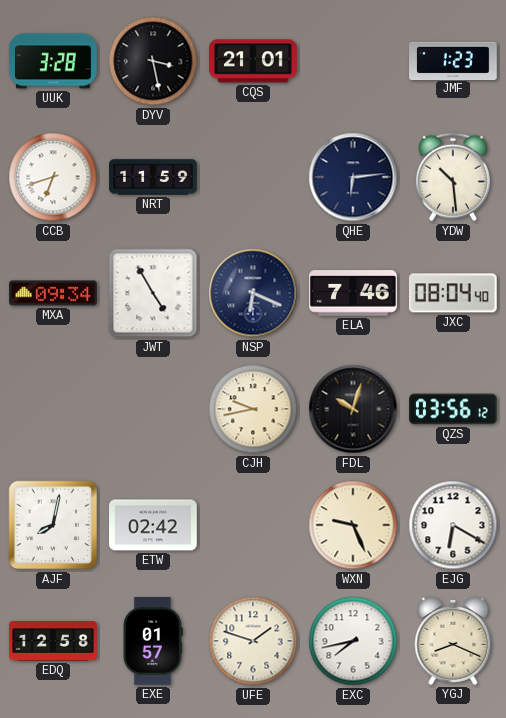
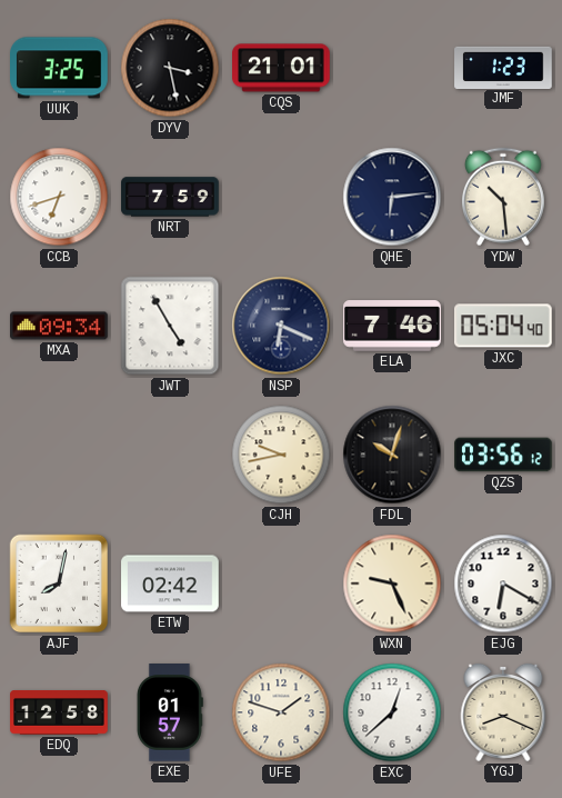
UUK: 3:28 -> 3:25 (60, 68)
NRT: 11:59 -> 7:59 (170, 197)
JXC: 08:04 -> 05:04 (503, 326)
EXC: 7:43 -> 12:38 (392, 712)
